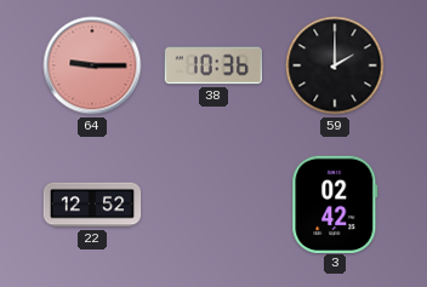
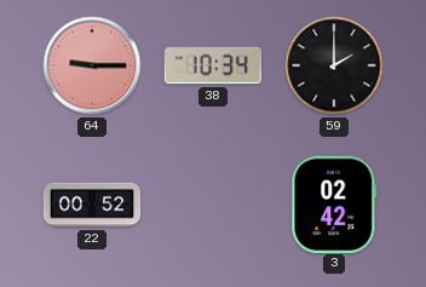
38: 10:36 -> 10:34 (212, 65)
22: 12:52 -> 00:52 (92, 205)
